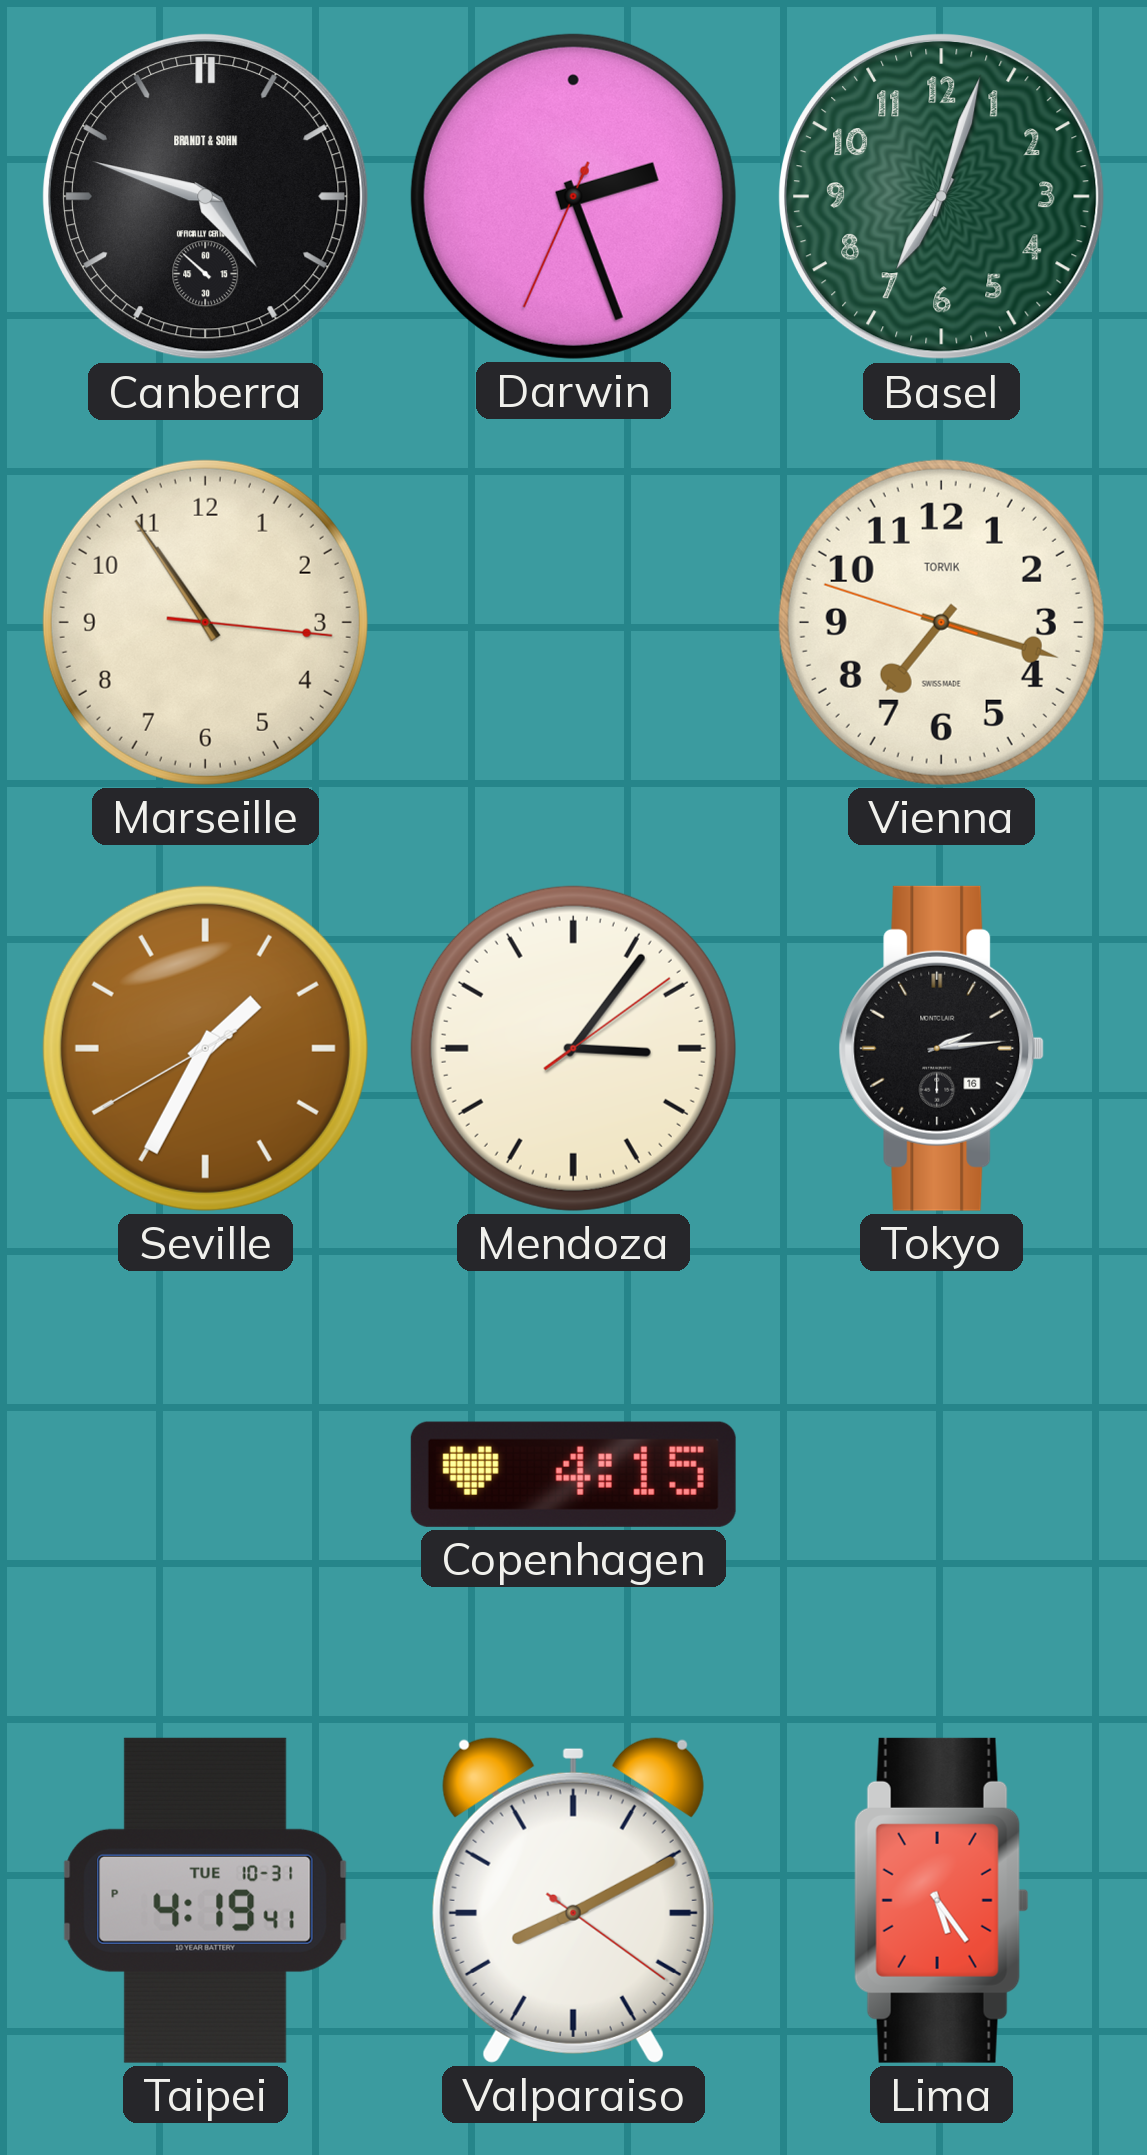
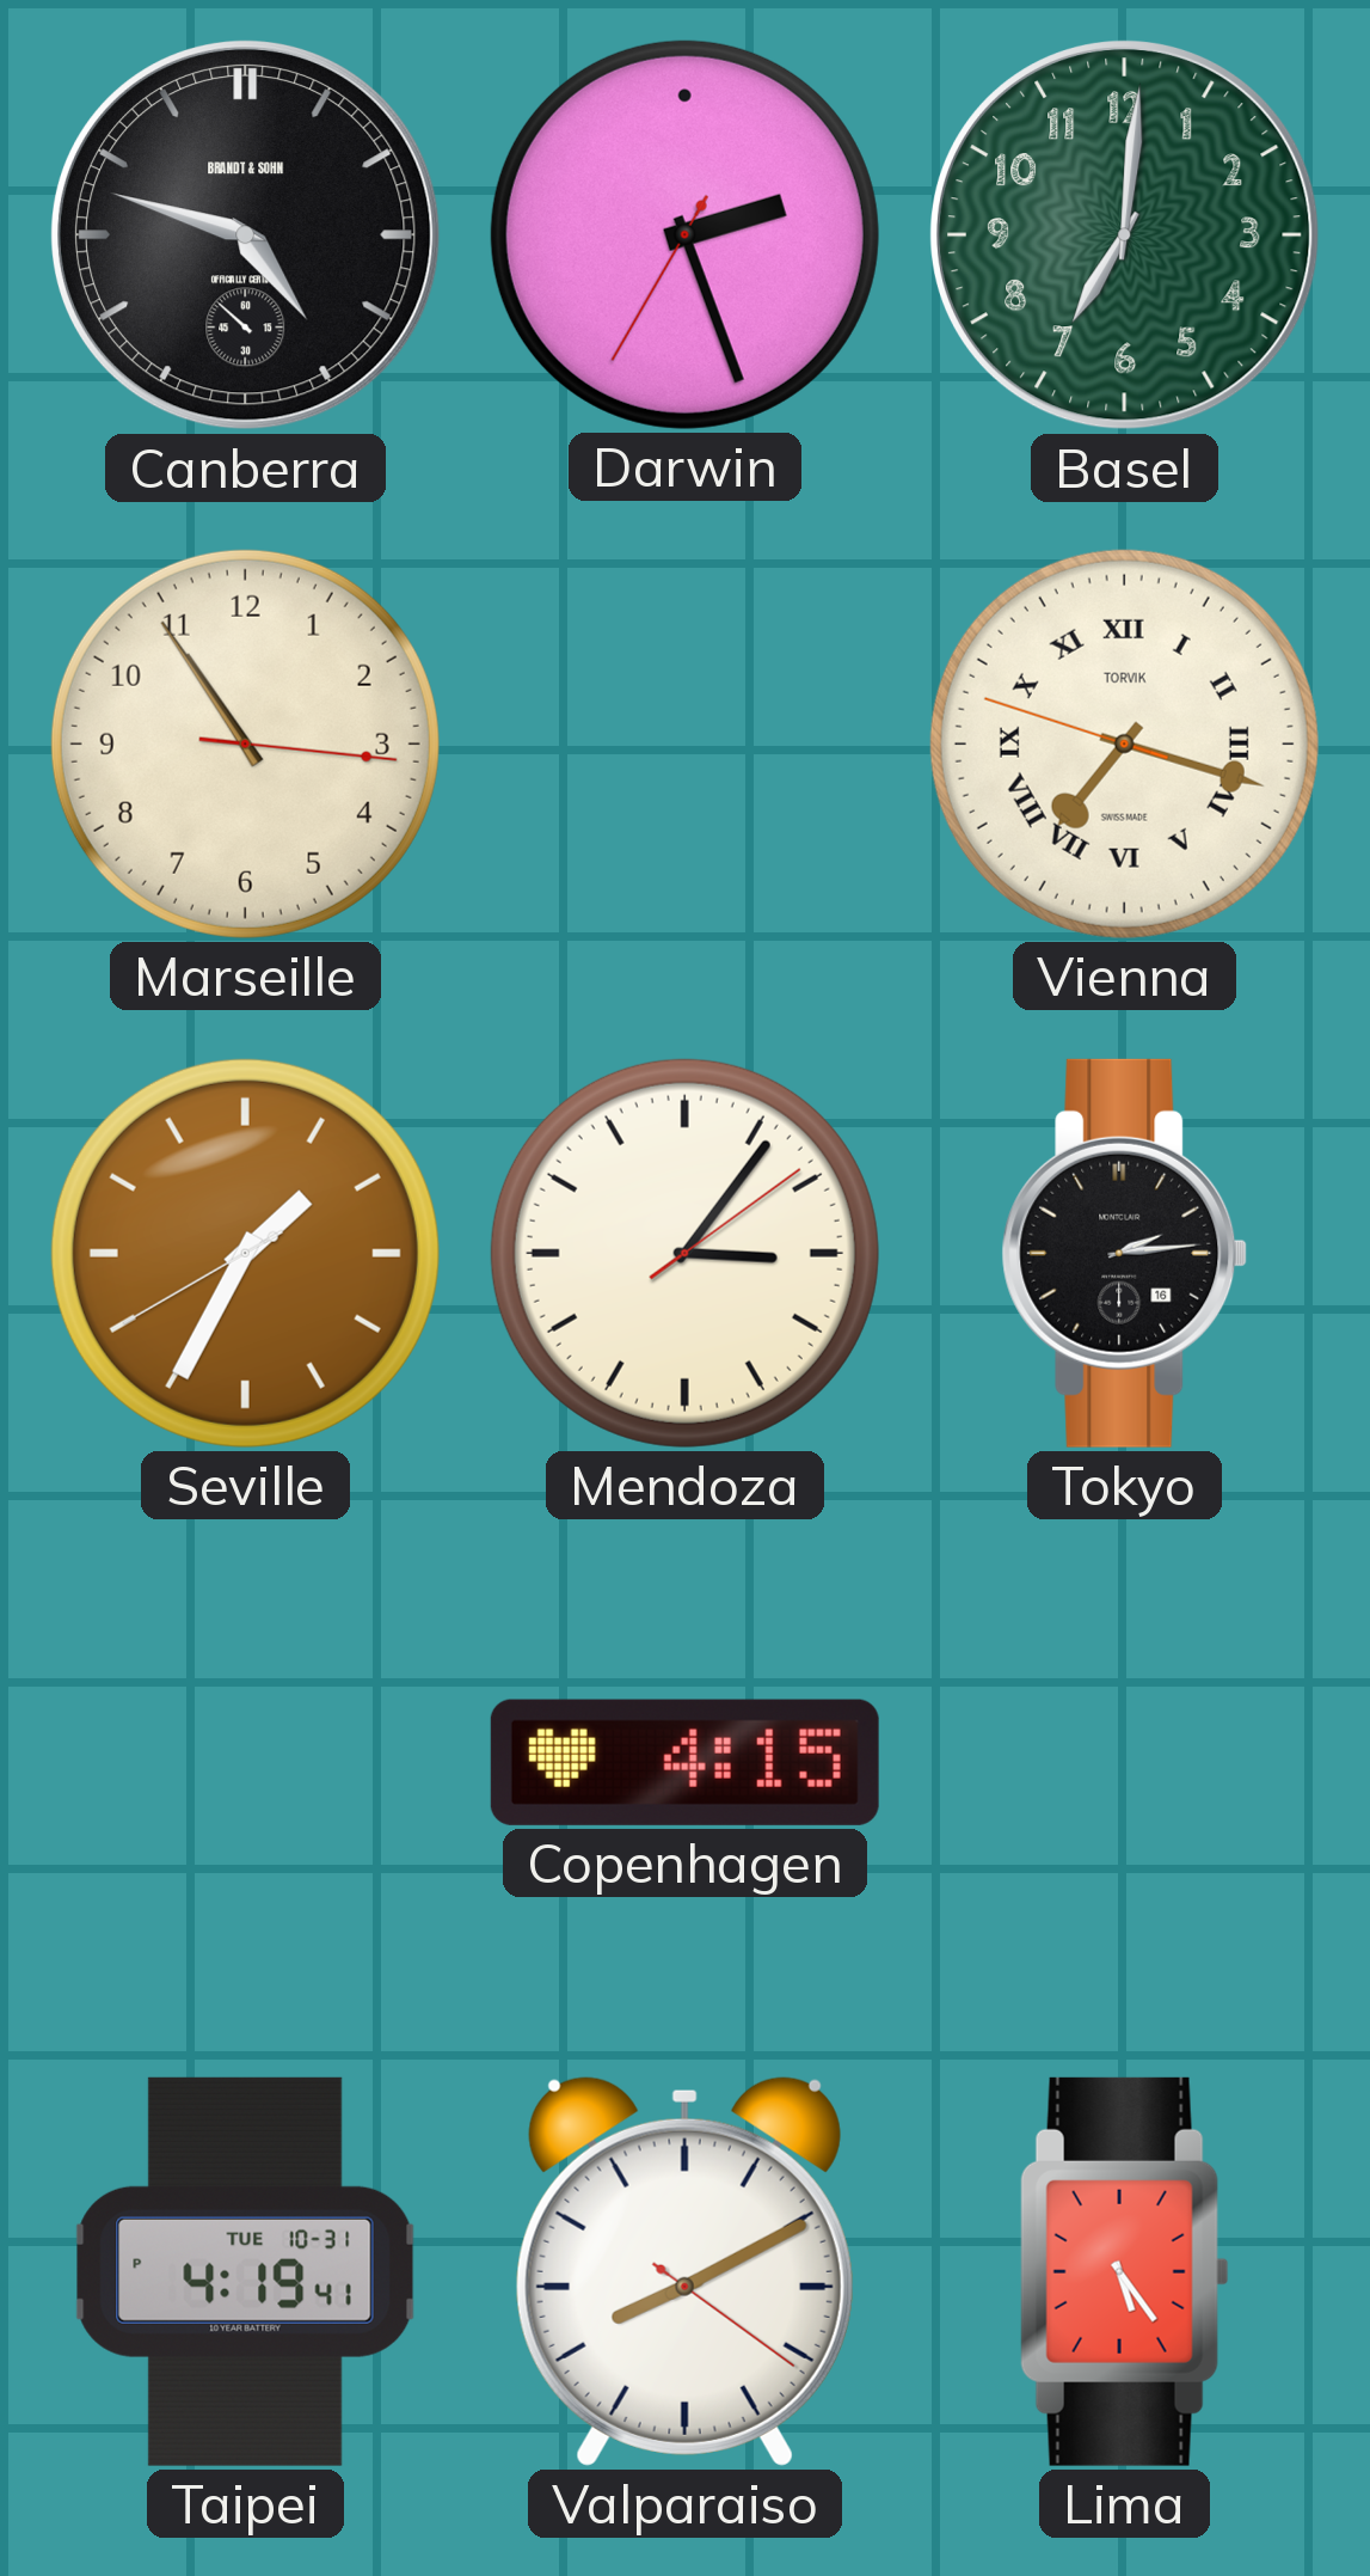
Darwin: 2:26:34 -> 2:26:35 (684, 234)
Basel: 7:03 -> 7:01 (1125, 235)
Vienna numerals: Arabic -> Roman (1124, 744)
